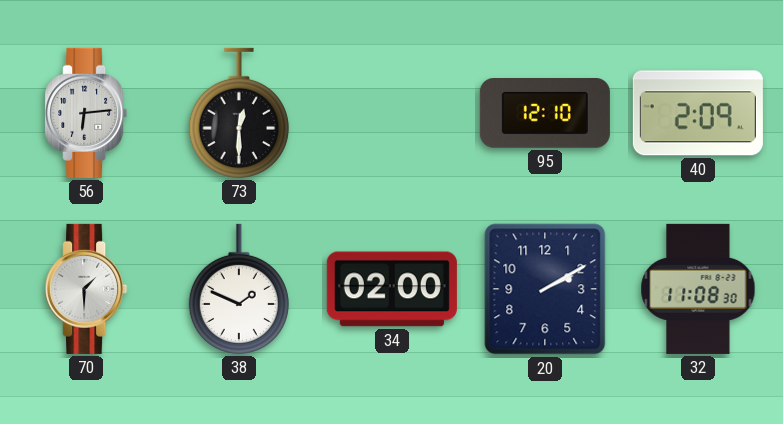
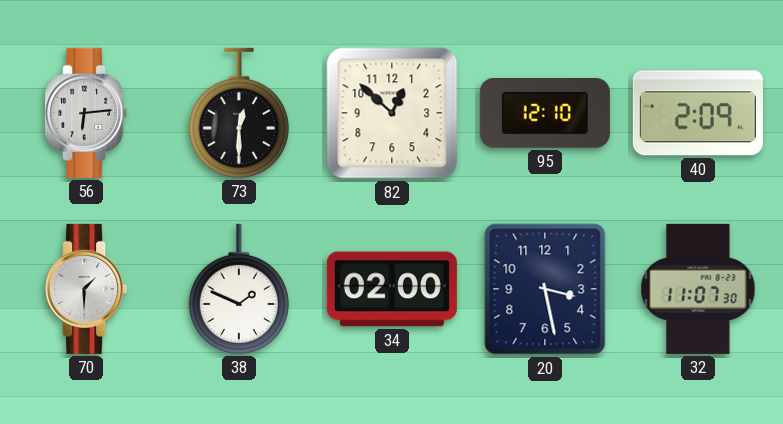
82: none -> 12:52 (392, 113)
20: 2:10 -> 3:28 (545, 289)
32: 11:08 -> 11:07 (698, 289)
